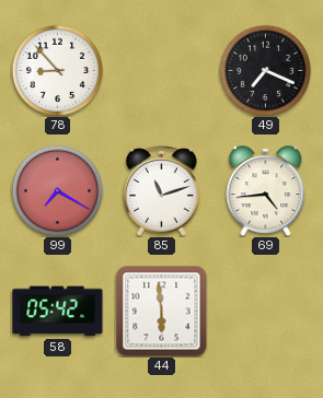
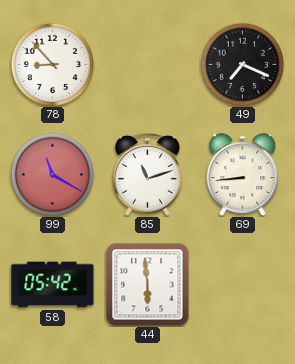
99: 7:20 -> 11:20 (52, 174)
69: 4:44 -> 8:44 (243, 175)
